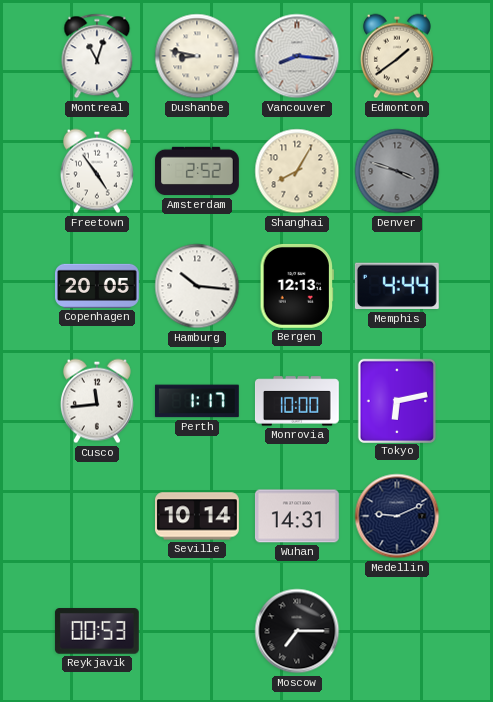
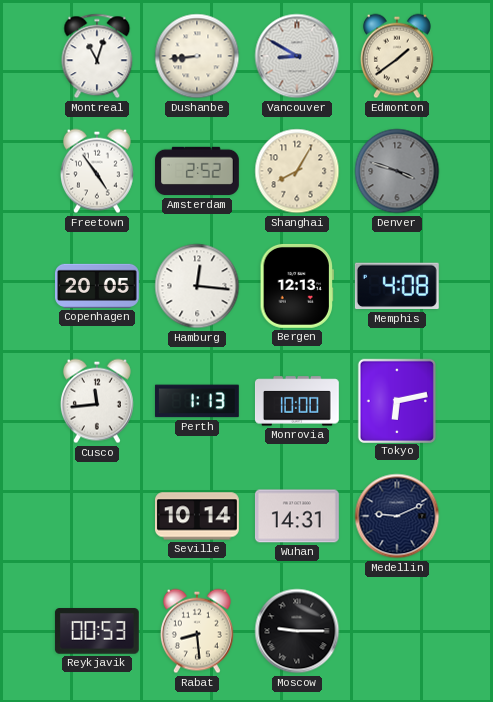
Dushanbe: 8:47 -> 8:44 (197, 56)
Vancouver: 8:16 -> 8:50 (297, 56)
Hamburg: 10:16 -> 12:16 (197, 286)
Memphis: 4:44 -> 4:08 (397, 286)
Perth: 1:17 -> 1:13 (197, 401)
Rabat: none -> 8:29 (197, 631)
Moscow: 7:15 -> 9:15 (297, 631)
